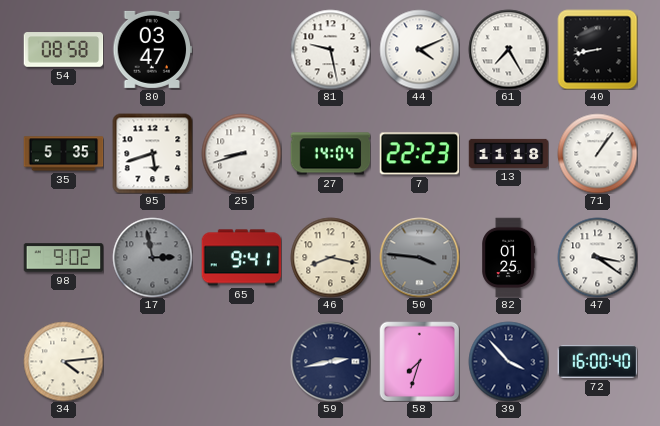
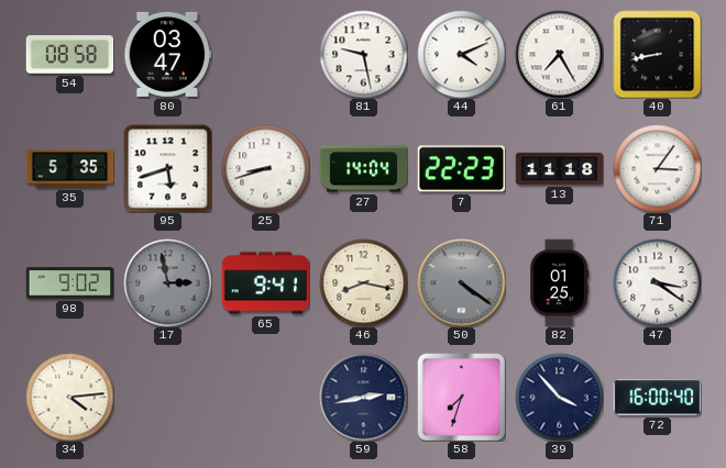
71: 1:06 -> 3:06 (657, 168)
50: 3:46 -> 4:21 (461, 282)
